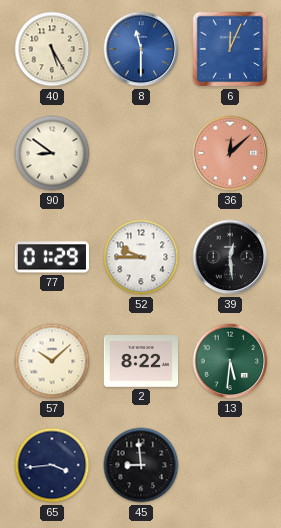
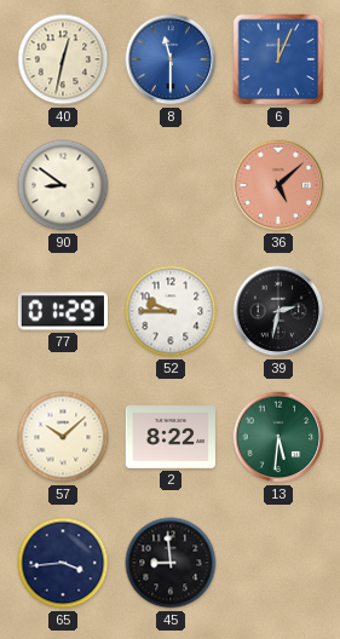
40: 5:25 -> 12:32 (63, 59)
36: 12:08 -> 5:08 (278, 185)
39: 12:29 -> 2:32 (278, 311)
